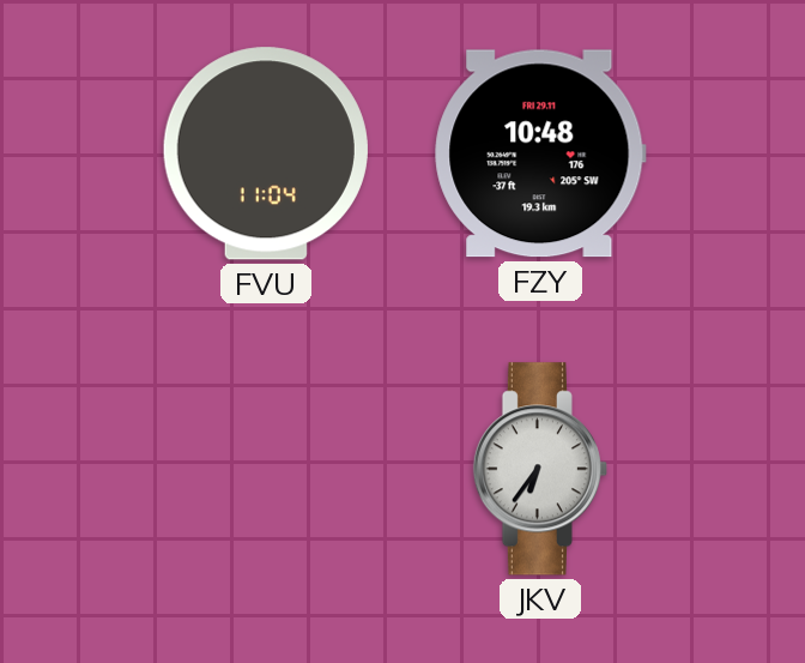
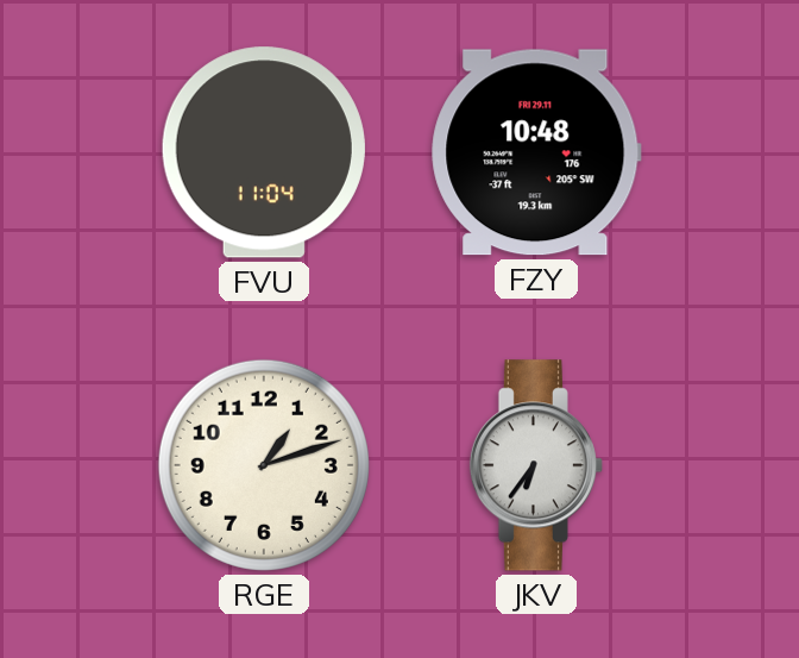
RGE: none -> 1:12 (264, 465)
